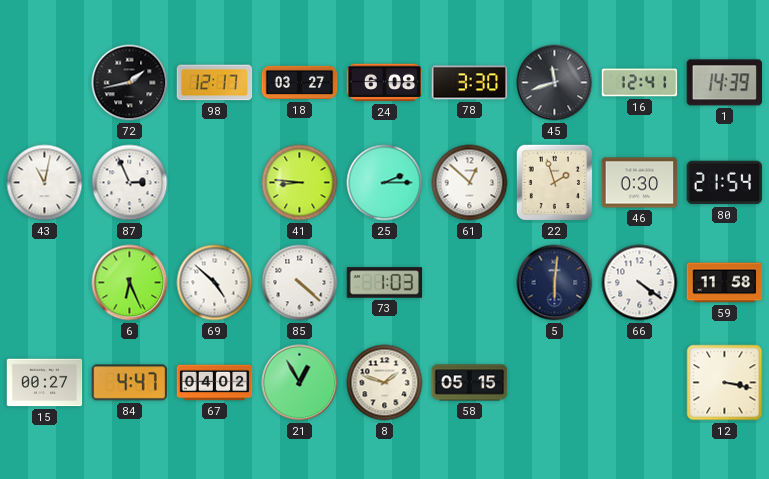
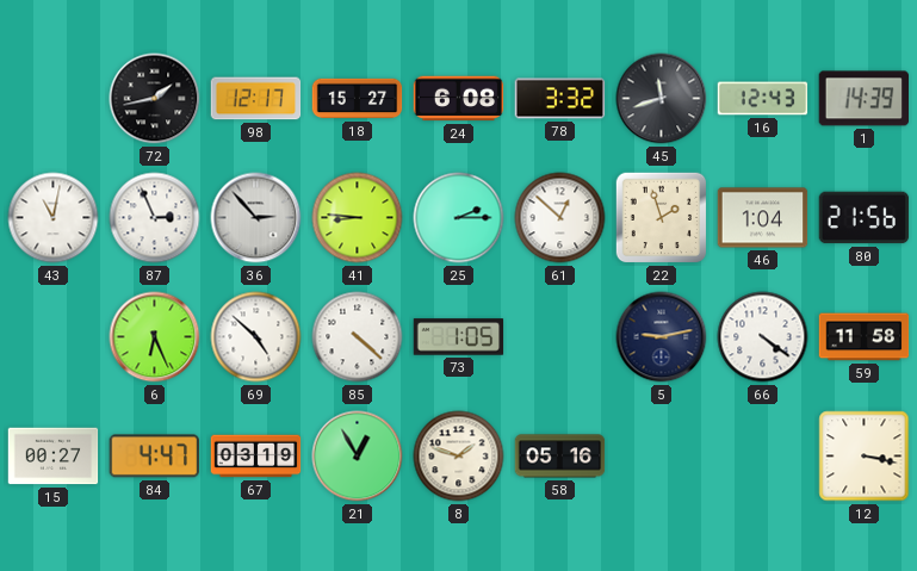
18: 03:27 -> 15:27 (358, 99)
78: 3:30 -> 3:32 (560, 99)
16: 12:41 -> 12:43 (763, 99)
36: none -> 2:53 (256, 218)
46: 0:30 -> 1:04 (763, 218)
80: 21:54 -> 21:56 (865, 218)
73: 1:03 -> 1:05 (459, 337)
5: 6:01 -> 9:13 (662, 337)
67: 04:02 -> 03:19 (256, 457)
58: 05:15 -> 05:16 (560, 457)
